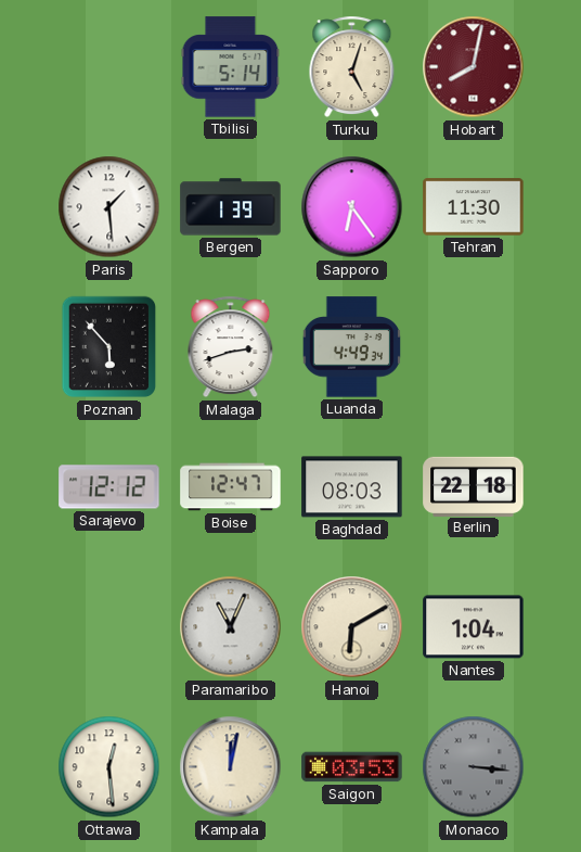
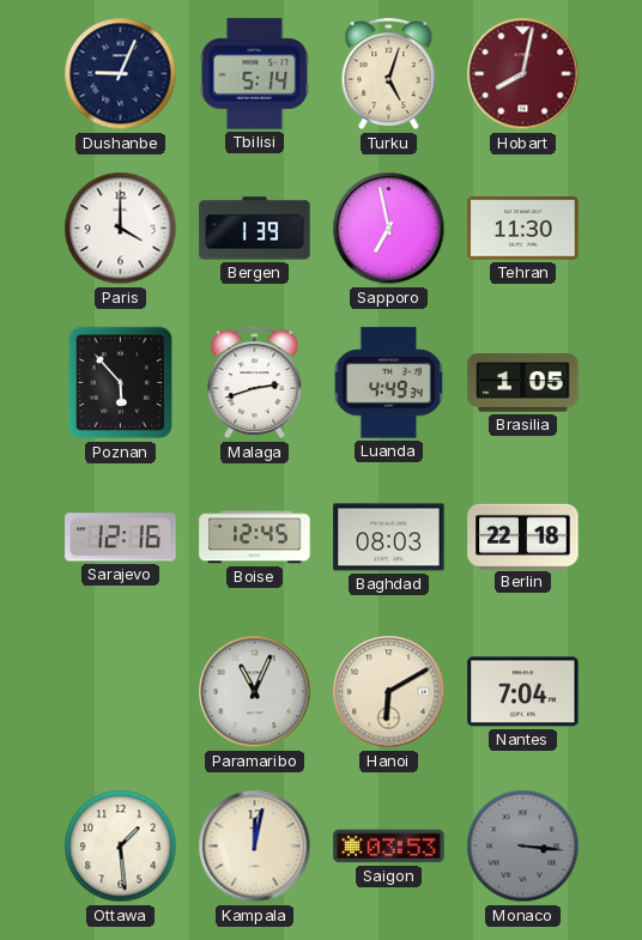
Dushanbe: none -> 9:04 (121, 74)
Paris: 1:29 -> 4:00 (121, 229)
Sapporo: 6:24 -> 6:58 (389, 229)
Brasilia: none -> 1:05 (523, 383)
Sarajevo: 12:12 -> 12:16 (121, 538)
Boise: 12:47 -> 12:45 (255, 538)
Nantes: 1:04 -> 7:04 (523, 692)
Ottawa: 12:29 -> 1:29 (121, 847)
